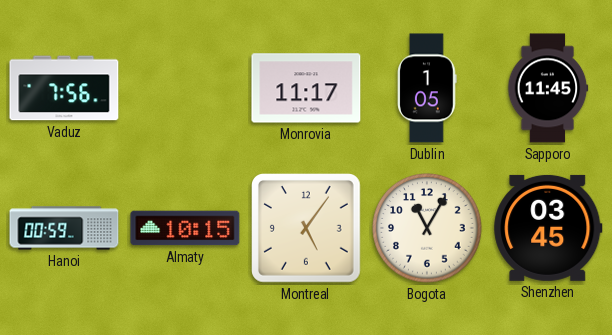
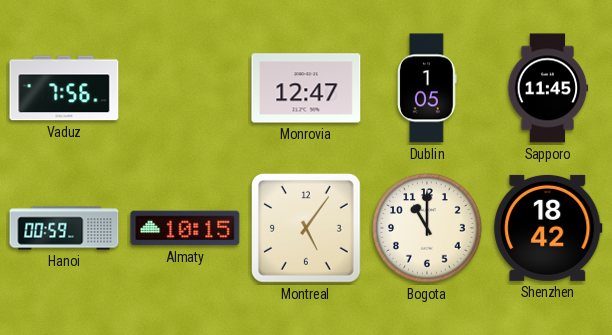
Monrovia: 11:17 -> 12:47 (306, 88)
Bogota: 11:05 -> 11:00 (427, 228)
Shenzhen: 03:45 -> 18:42 (548, 228)
